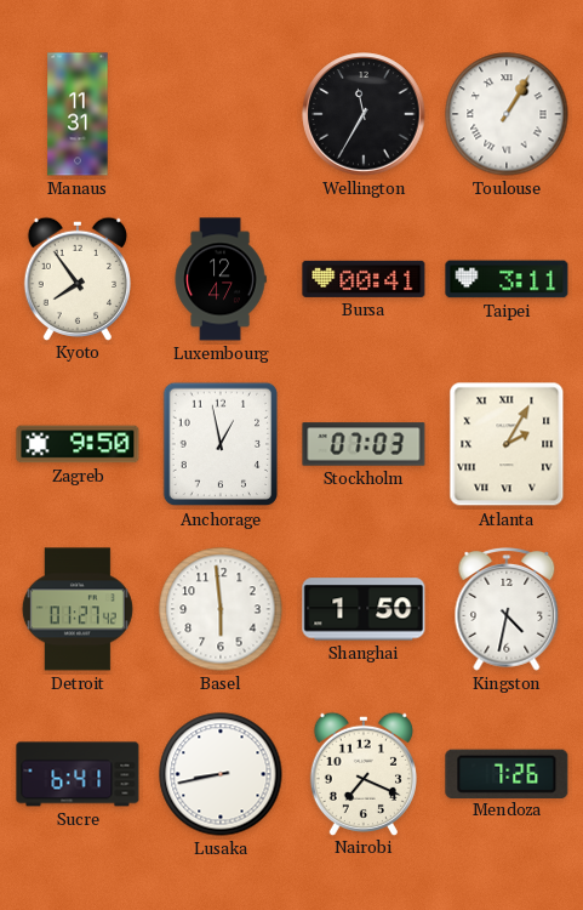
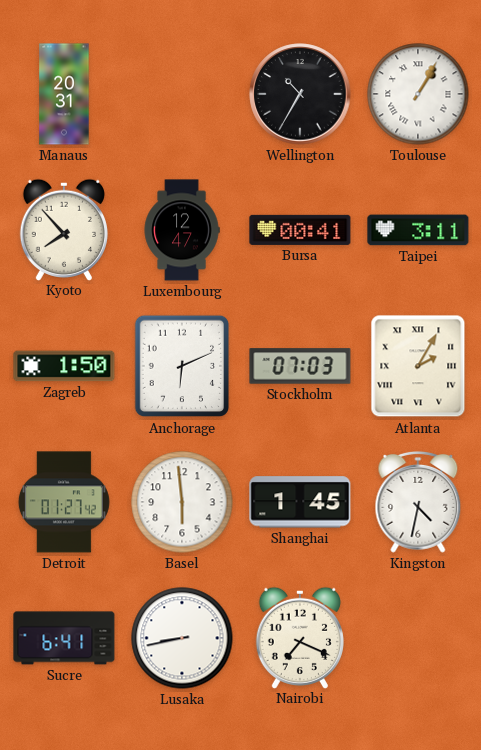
Manaus: 11:31 -> 20:31 (64, 94)
Wellington: 11:35 -> 10:35 (300, 94)
Kyoto: 7:54 -> 7:53 (64, 229)
Zagreb: 9:50 -> 1:50 (64, 366)
Anchorage: 12:58 -> 6:11 (181, 366)
Shanghai: 1:50 -> 1:45 (300, 502)
Mendoza: 7:26 -> none (507, 773)
